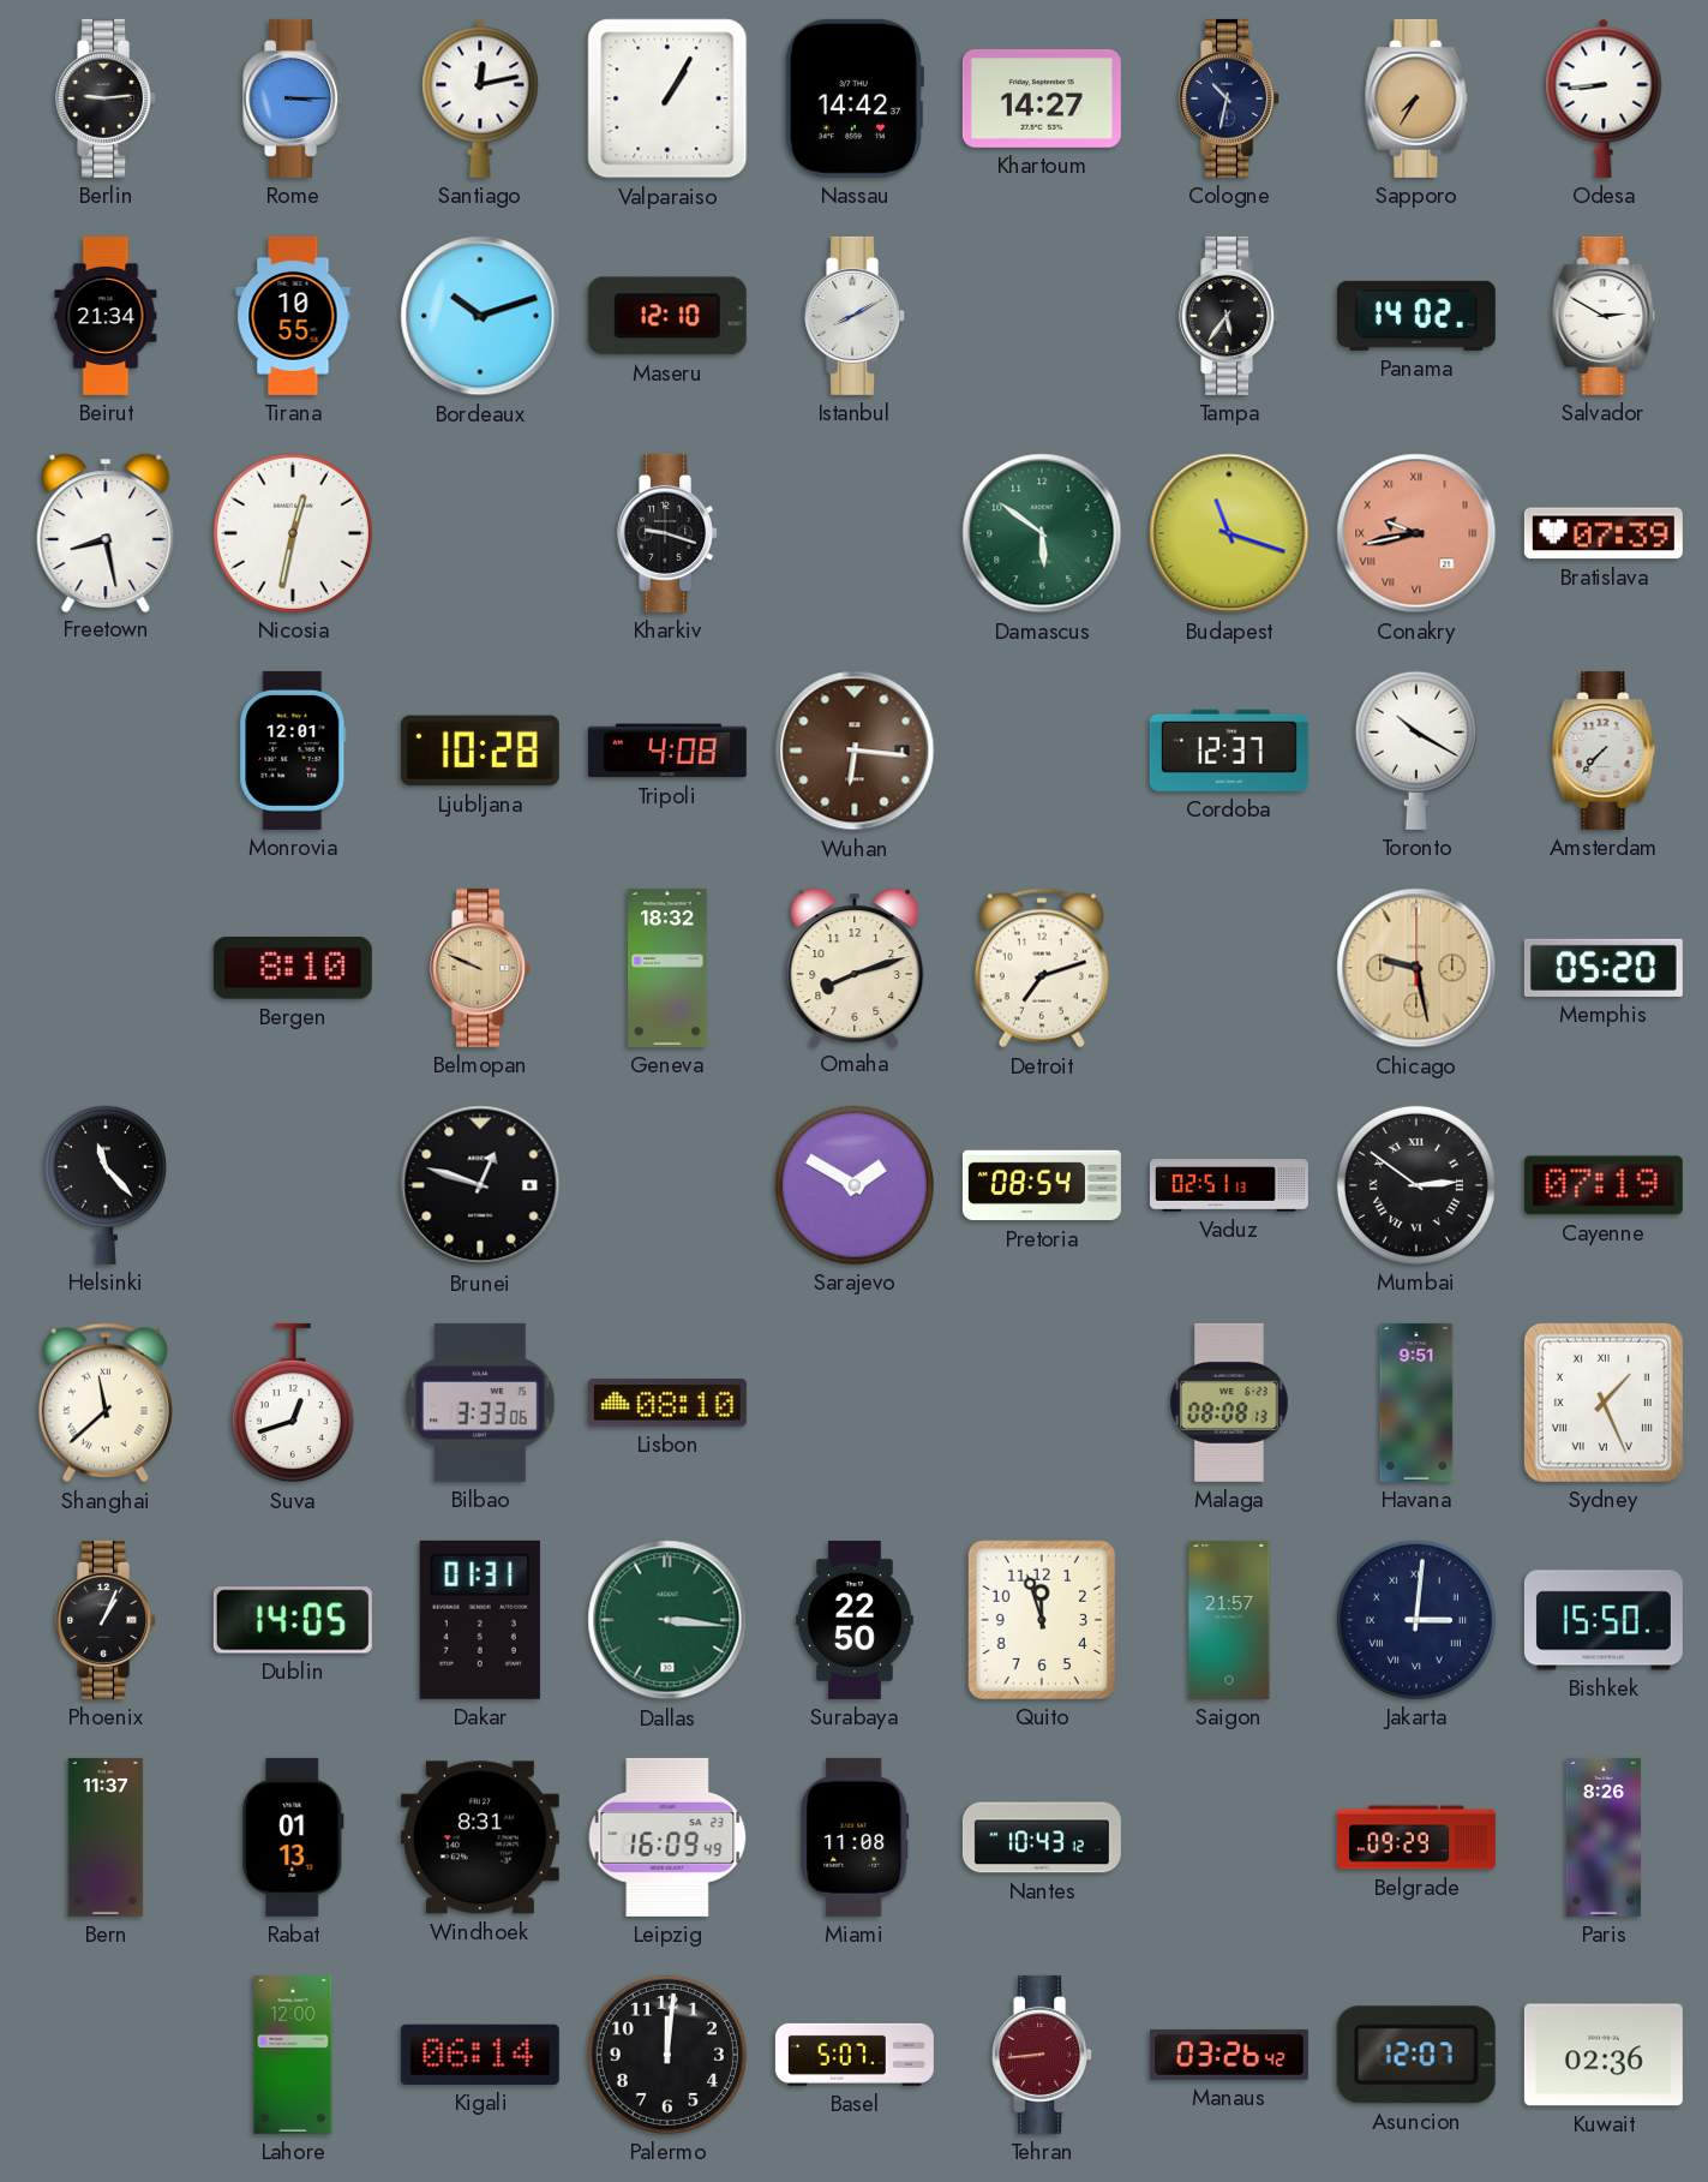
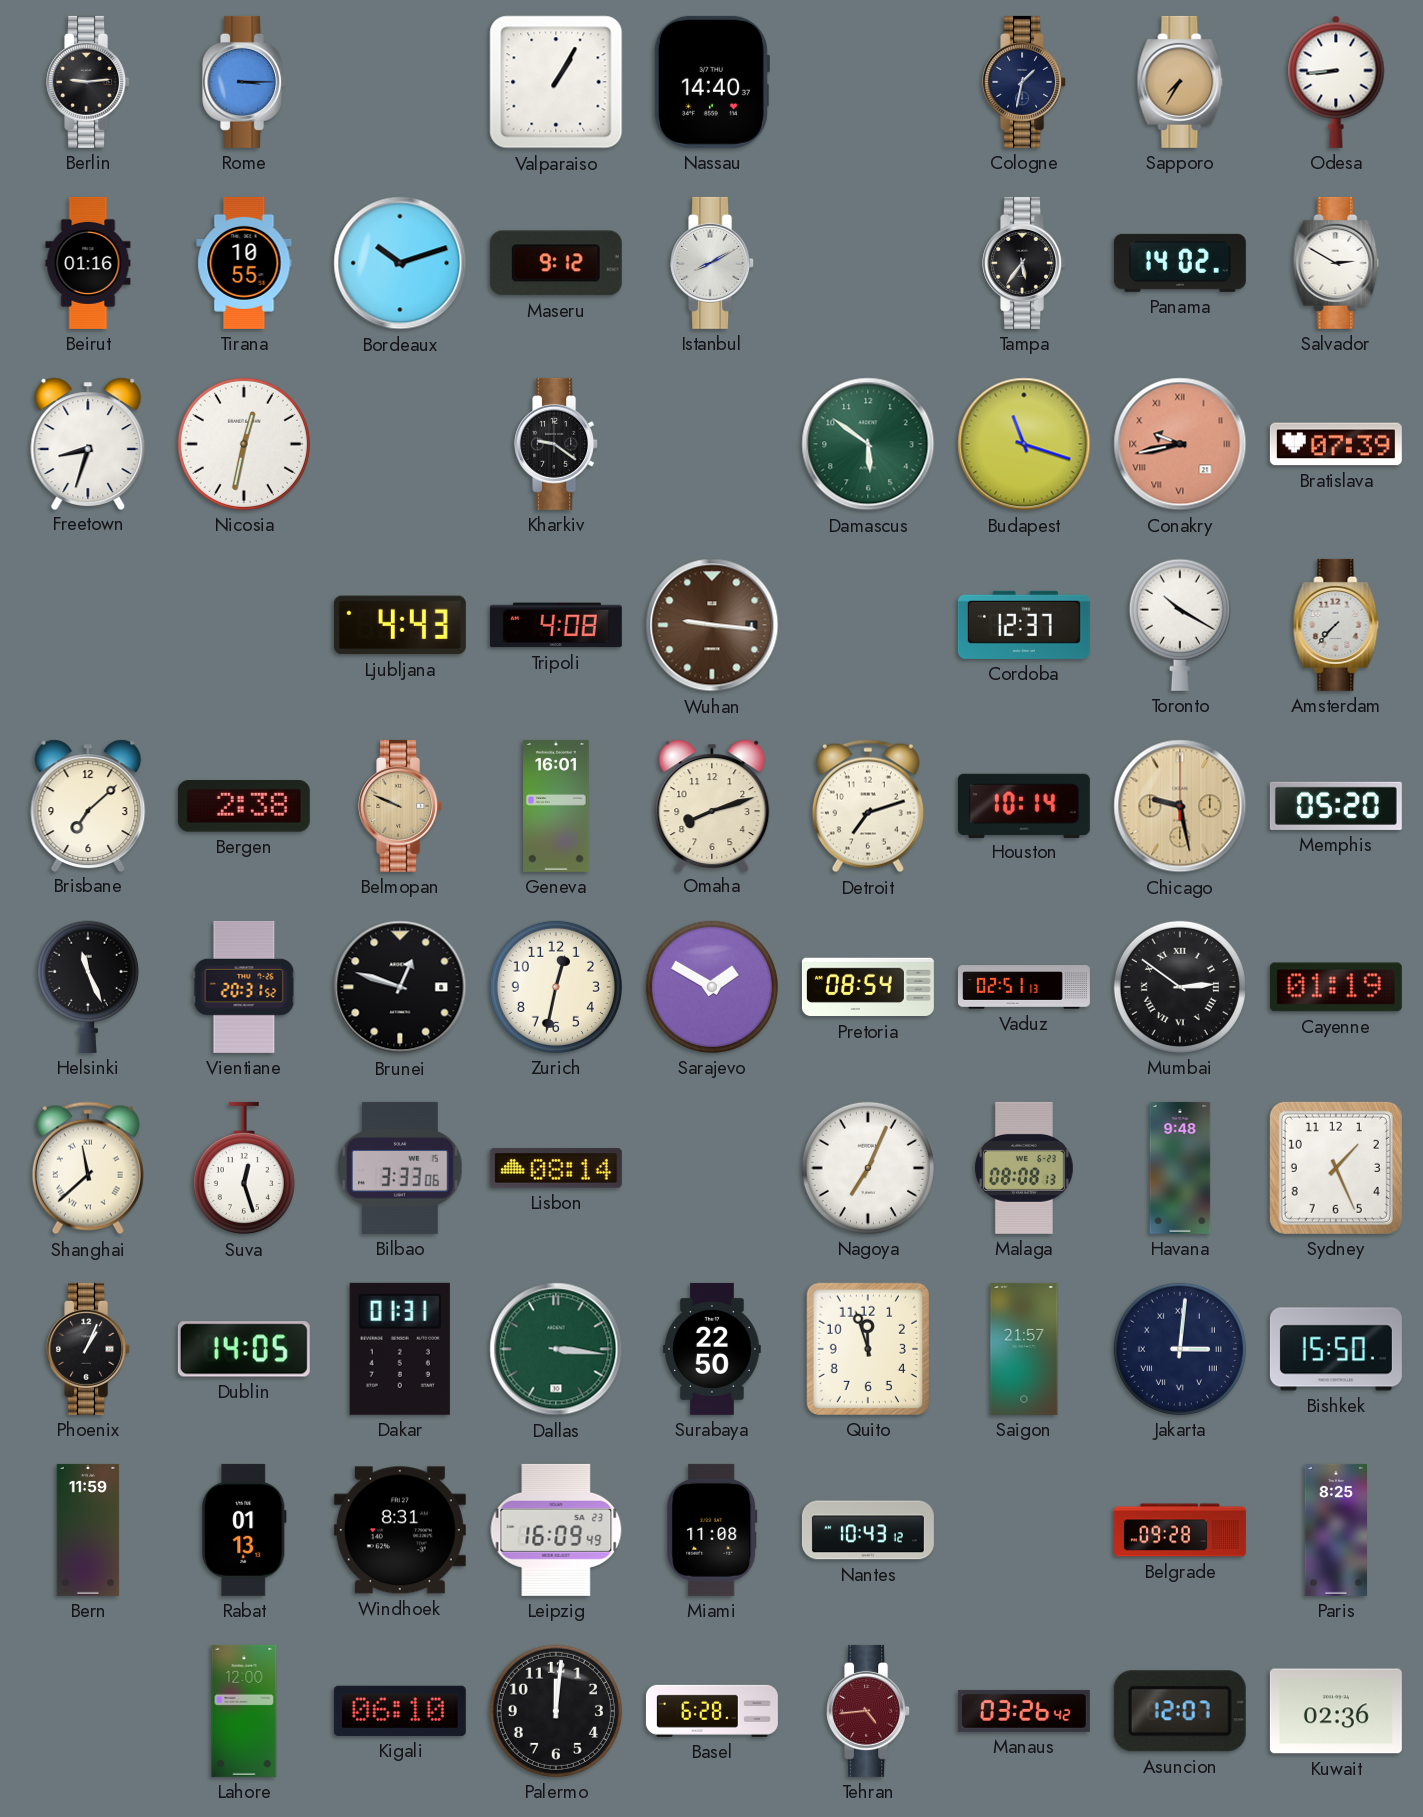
Santiago: 12:13 -> none (480, 98)
Nassau: 14:42 -> 14:40 (711, 82)
Khartoum: 14:27 -> none (1042, 98)
Cologne: 10:32 -> 1:32 (1025, 82)
Beirut: 21:34 -> 01:16 (88, 263)
Maseru: 12:10 -> 9:12 (556, 263)
Freetown: 8:28 -> 8:33 (88, 443)
Kharkiv: 9:18 -> 9:21 (557, 444)
Monrovia: 12:01 -> none (293, 751)
Ljubljana: 10:28 -> 4:43 (400, 625)
Wuhan: 6:16 -> 9:16 (712, 625)
Brisbane: none -> 7:08 (88, 805)
Bergen: 8:10 -> 2:38 (244, 806)
Geneva: 18:32 -> 16:01 (556, 806)
Houston: none -> 10:14 (1024, 805)
Helsinki: 11:23 -> 11:26 (88, 987)
Vientiane: none -> 20:31 (244, 987)
Zurich: none -> 12:32 (556, 987)
Cayenne: 07:19 -> 01:19 (1336, 987)
Suva: 12:42 -> 12:27 (244, 1168)
Lisbon: 08:10 -> 08:14 (556, 1168)
Nagoya: none -> 7:04 (868, 1168)
Havana: 9:51 -> 9:48 (1180, 1168)
Sydney numerals: Roman -> Arabic (1336, 1168)
Bern: 11:37 -> 11:59 (88, 1530)
Belgrade: 09:29 -> 09:28 (1180, 1530)
Paris: 8:26 -> 8:25 (1335, 1530)
Kigali: 06:14 -> 06:10 (400, 1711)
Basel: 5:07 -> 6:28 (712, 1711)
Tehran: 8:44 -> 4:44 (869, 1711)
